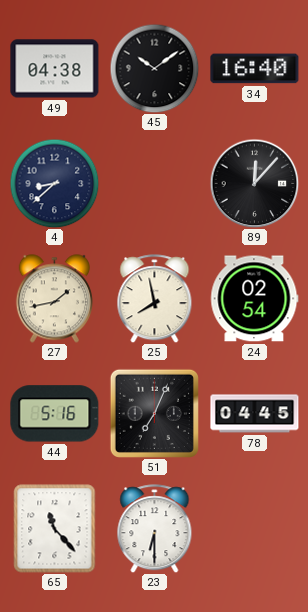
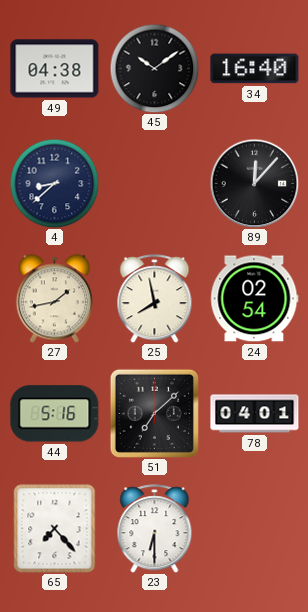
51: 7:04 -> 7:08 (154, 413)
78: 04:45 -> 04:01 (255, 414)
65: 11:23 -> 7:23 (55, 529)
